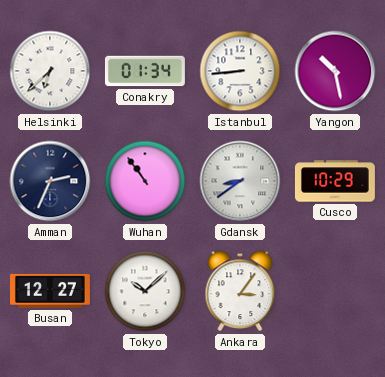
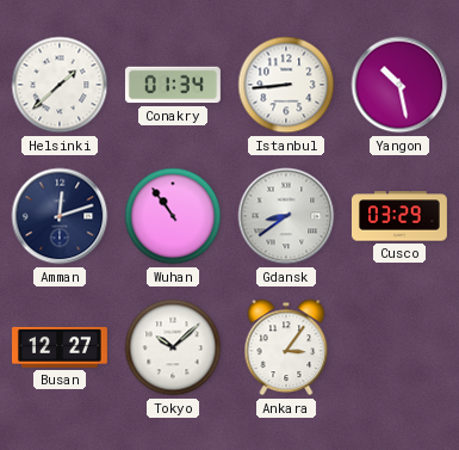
Helsinki: 6:38 -> 1:38 (60, 85)
Amman: 2:34 -> 12:12 (60, 216)
Cusco: 10:29 -> 03:29 (399, 216)
